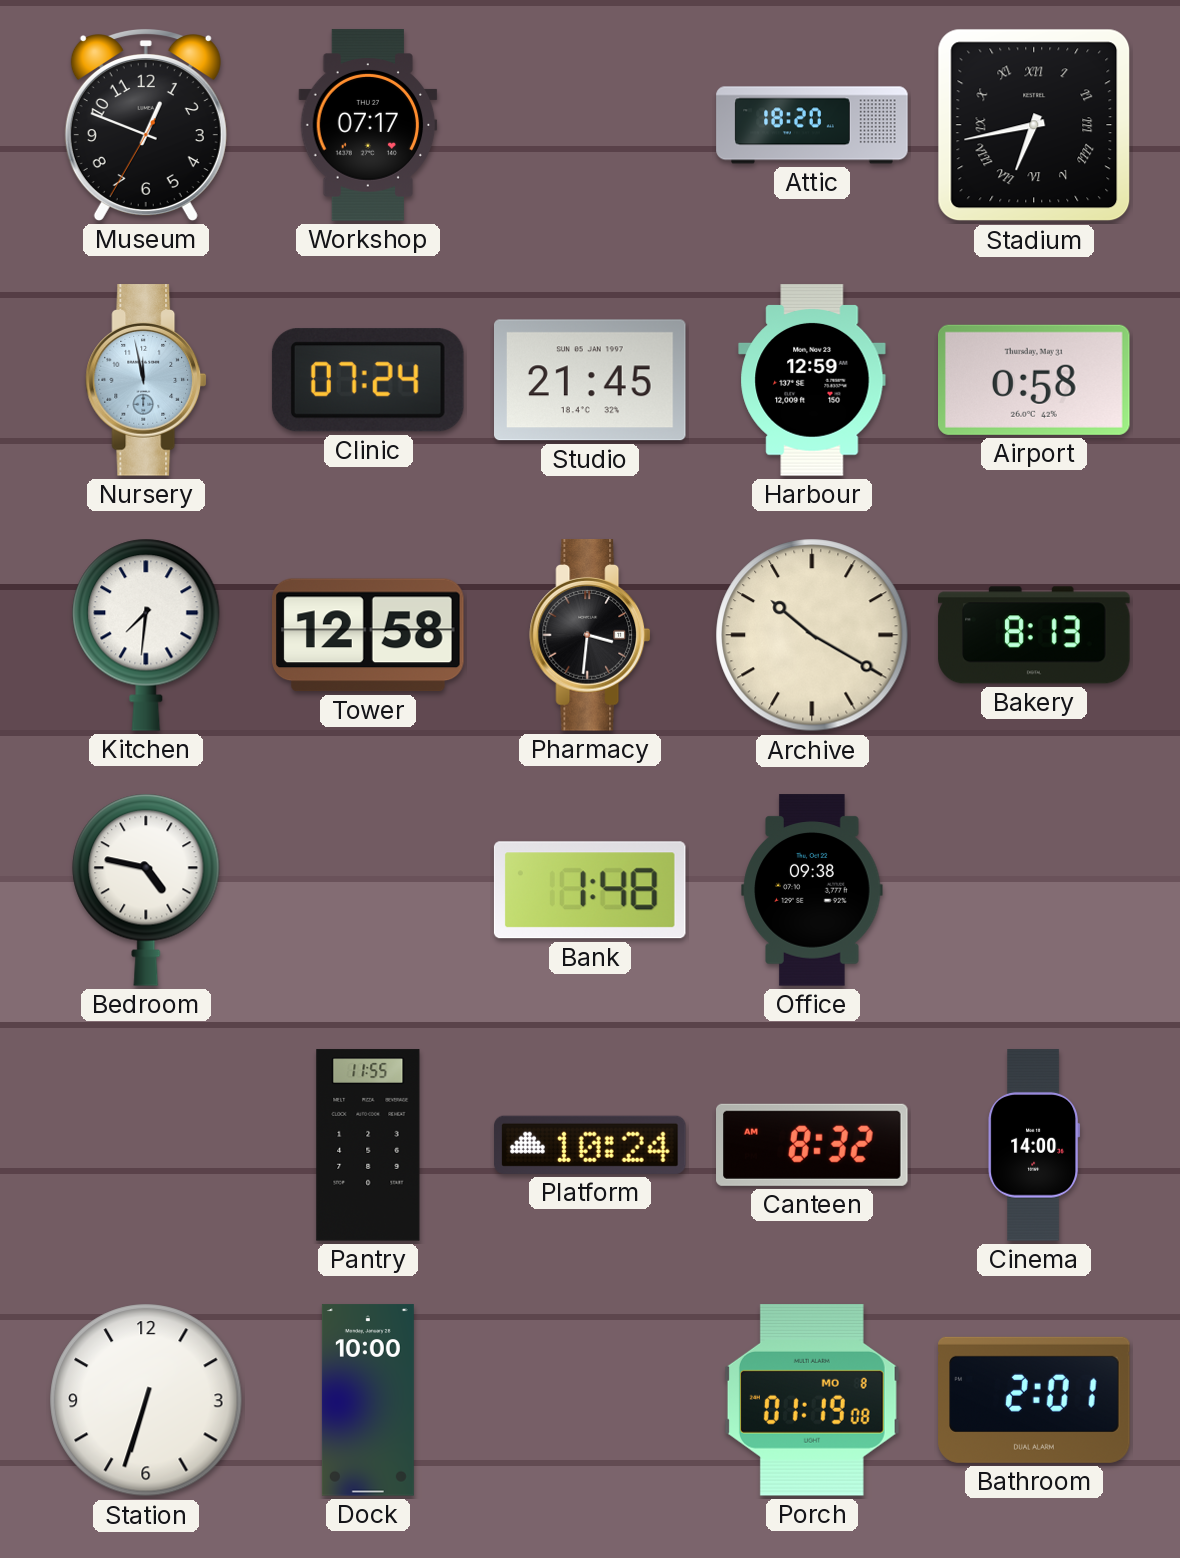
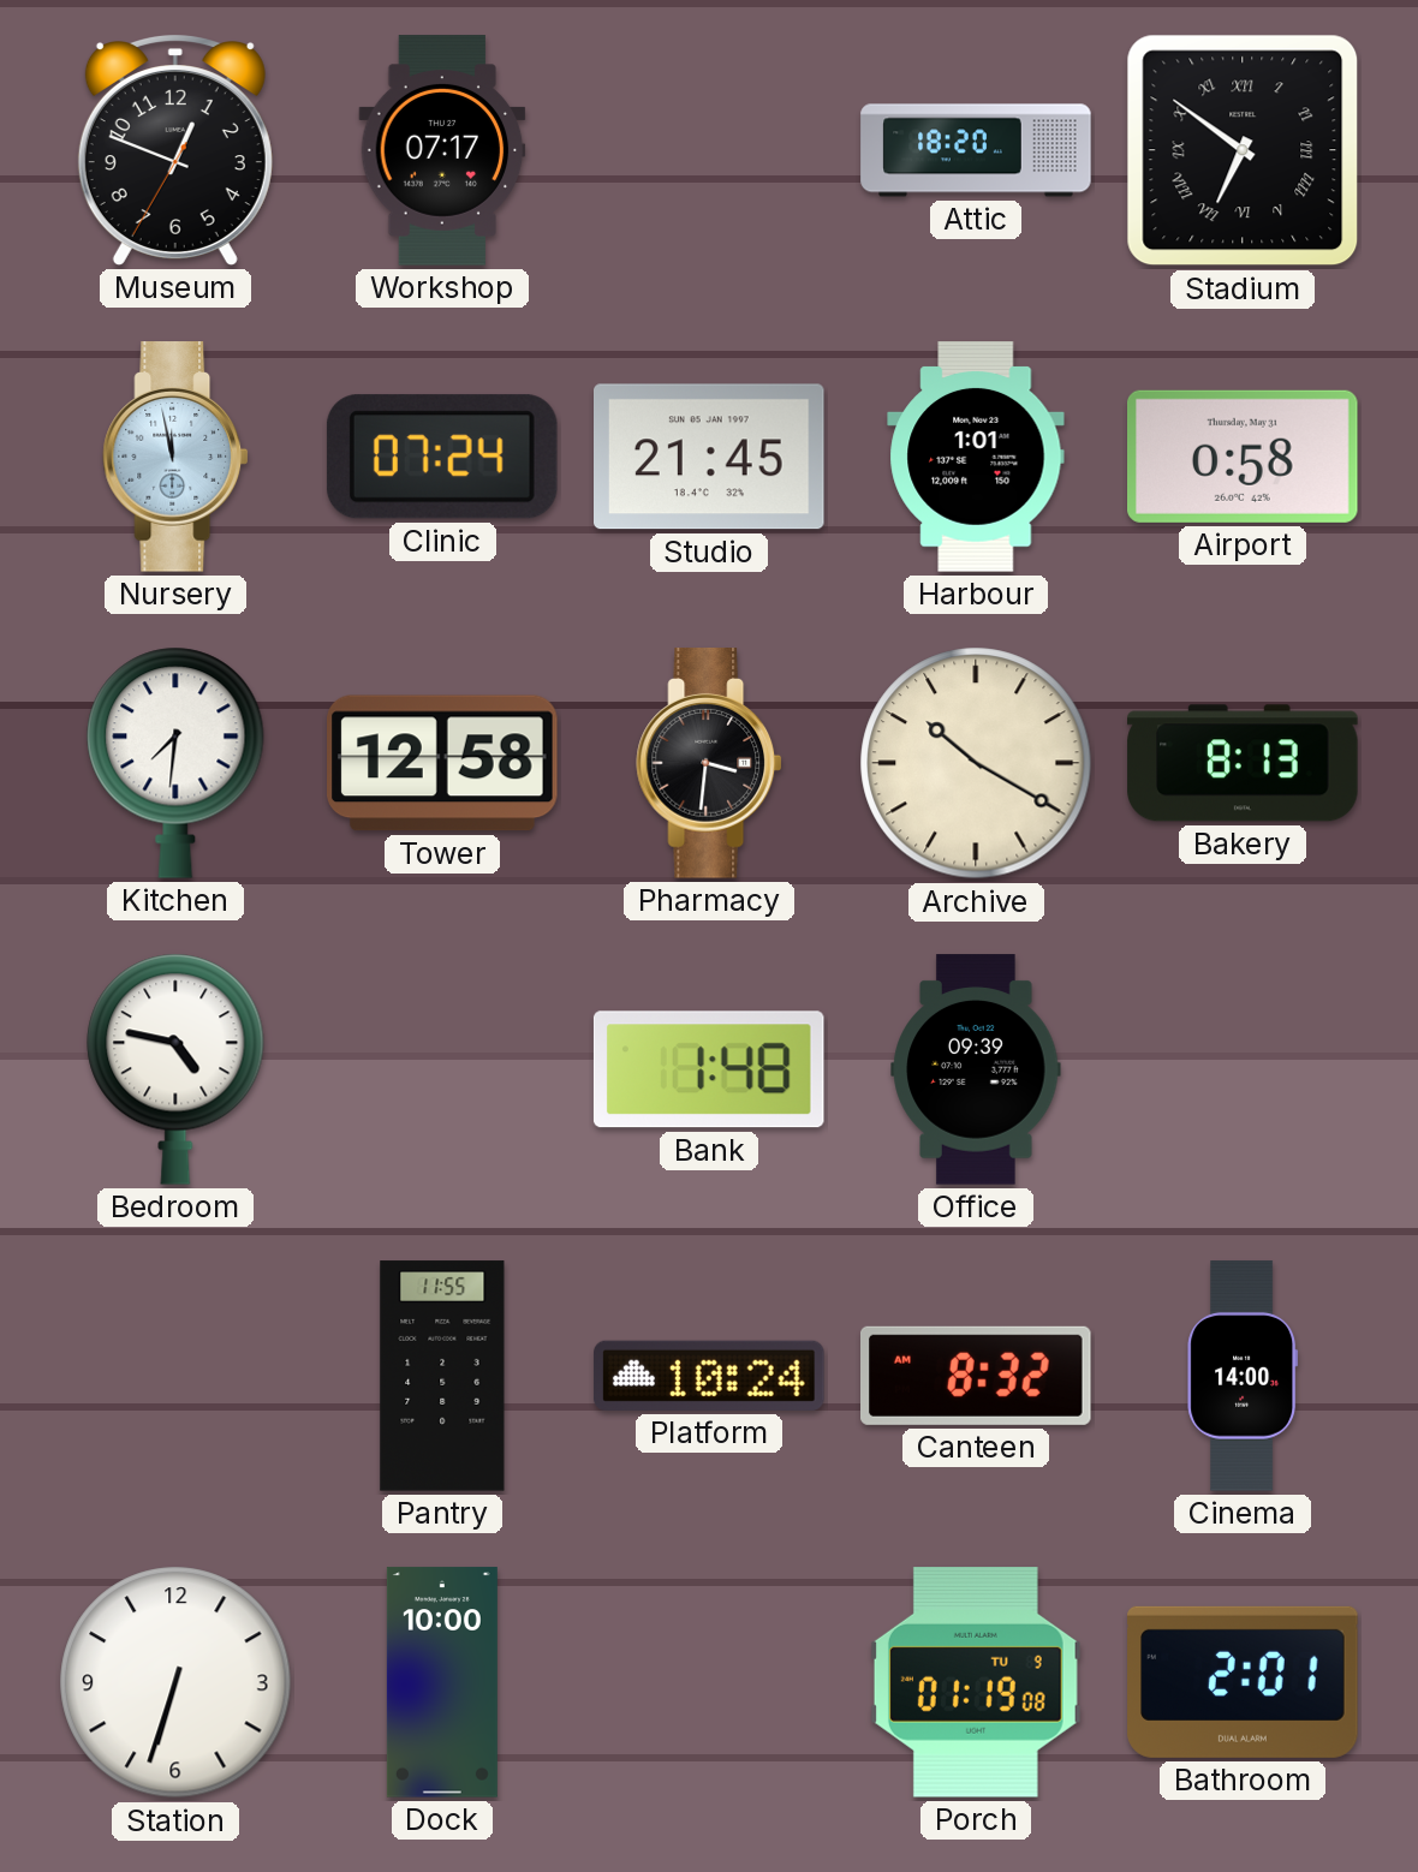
Stadium: 6:43 -> 6:51 (1243, 150)
Harbour: 12:59 -> 1:01 (976, 457)
Office: 09:38 -> 09:39 (976, 1069)
Porch date: MO 8 -> TU 9 (976, 1683)
